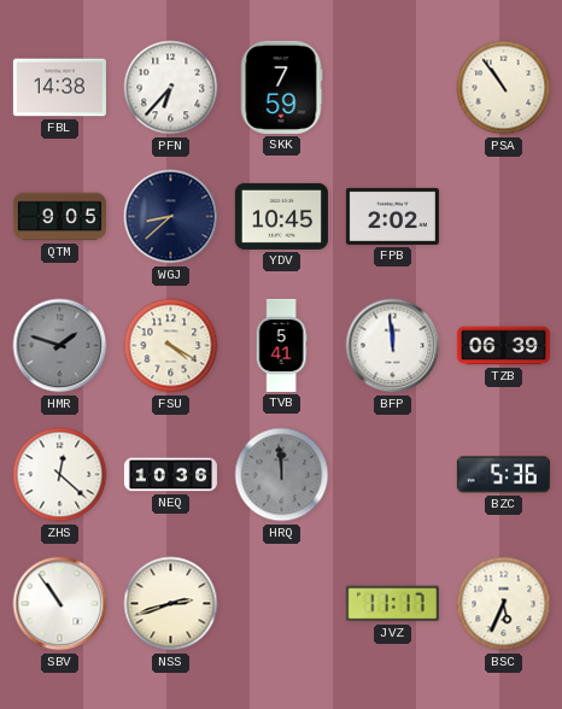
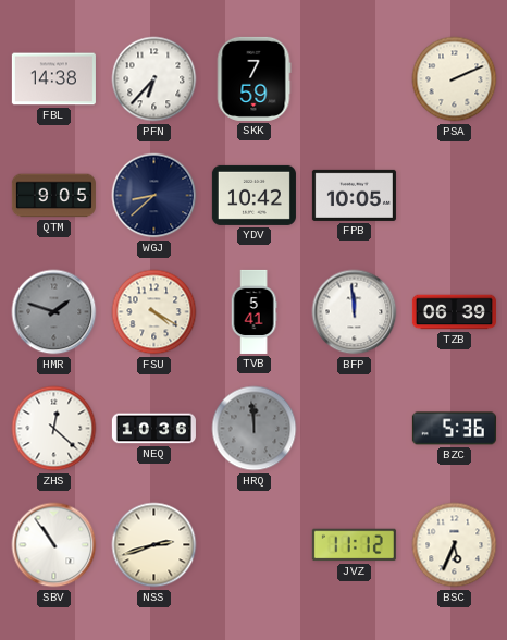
PSA: 10:54 -> 2:11 (455, 79)
YDV: 10:45 -> 10:42 (253, 195)
FPB: 2:02 -> 10:05 (354, 195)
JVZ: 11:17 -> 11:12 (354, 545)
